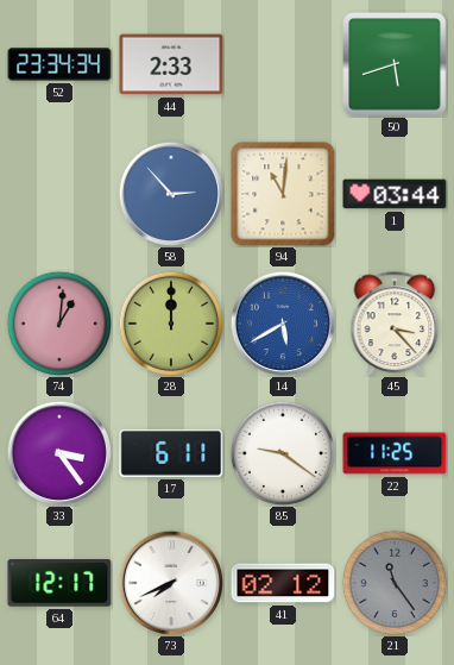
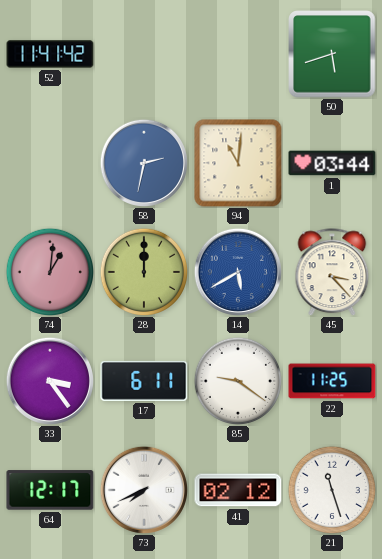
52: 23:34 -> 11:41 (50, 54)
44: 2:33 -> none (171, 64)
58: 2:53 -> 2:32 (144, 163)
21: 11:24 -> 11:27 (331, 489)
21 dial: grey -> white (331, 489)
